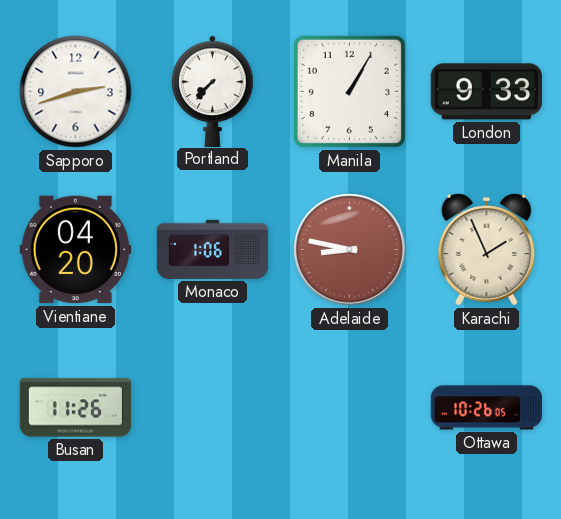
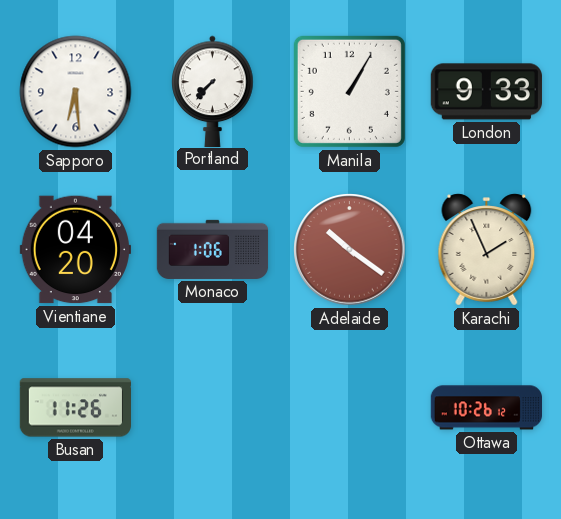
Sapporo: 2:42 -> 6:29 (76, 92)
Adelaide: 8:47 -> 10:21 (350, 250)
Ottawa: 10:26:05 -> 10:26:12 (486, 408)
